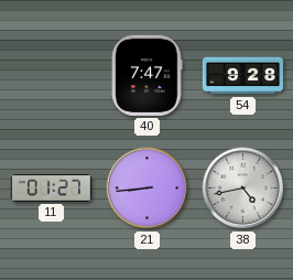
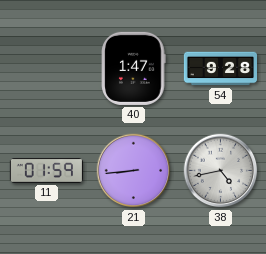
40: 7:47 -> 1:47 (134, 68)
11: 01:27 -> 01:59 (46, 170)
